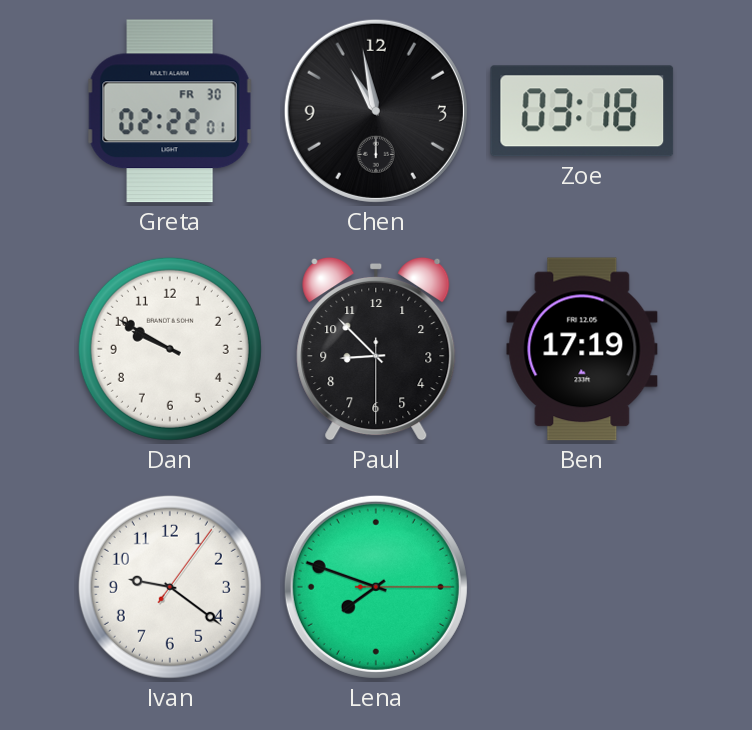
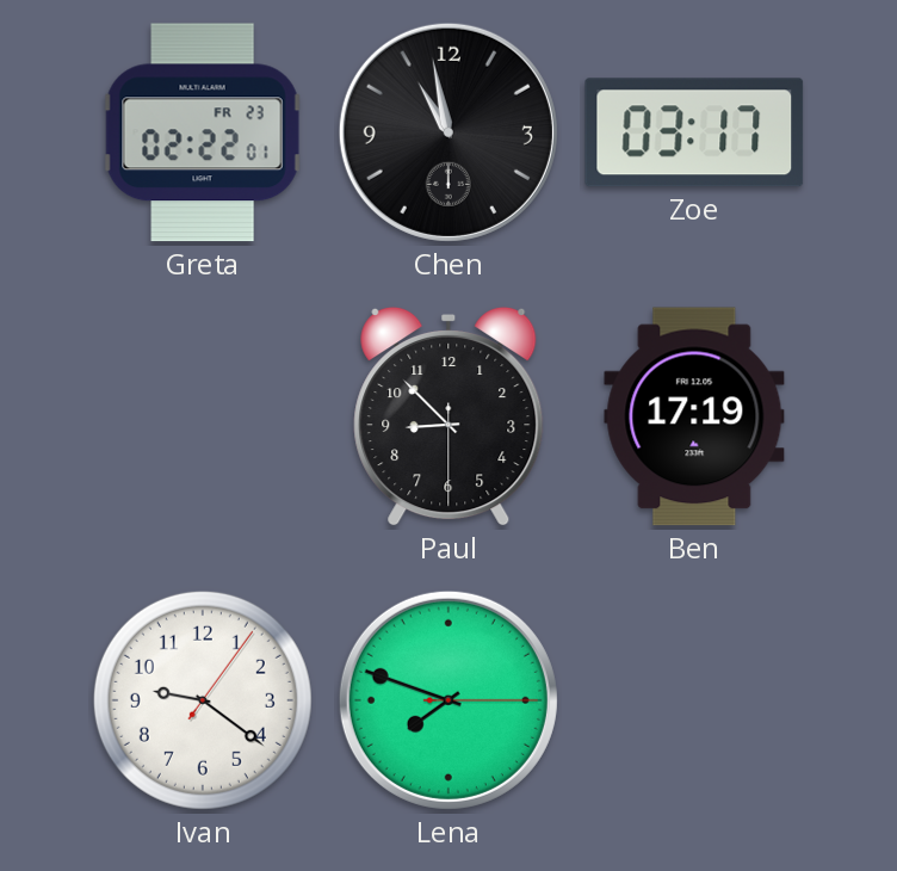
Greta date: FR 30 -> FR 23 (203, 132)
Zoe: 03:18 -> 03:17 (694, 132)
Dan: 9:50 -> none (170, 349)
